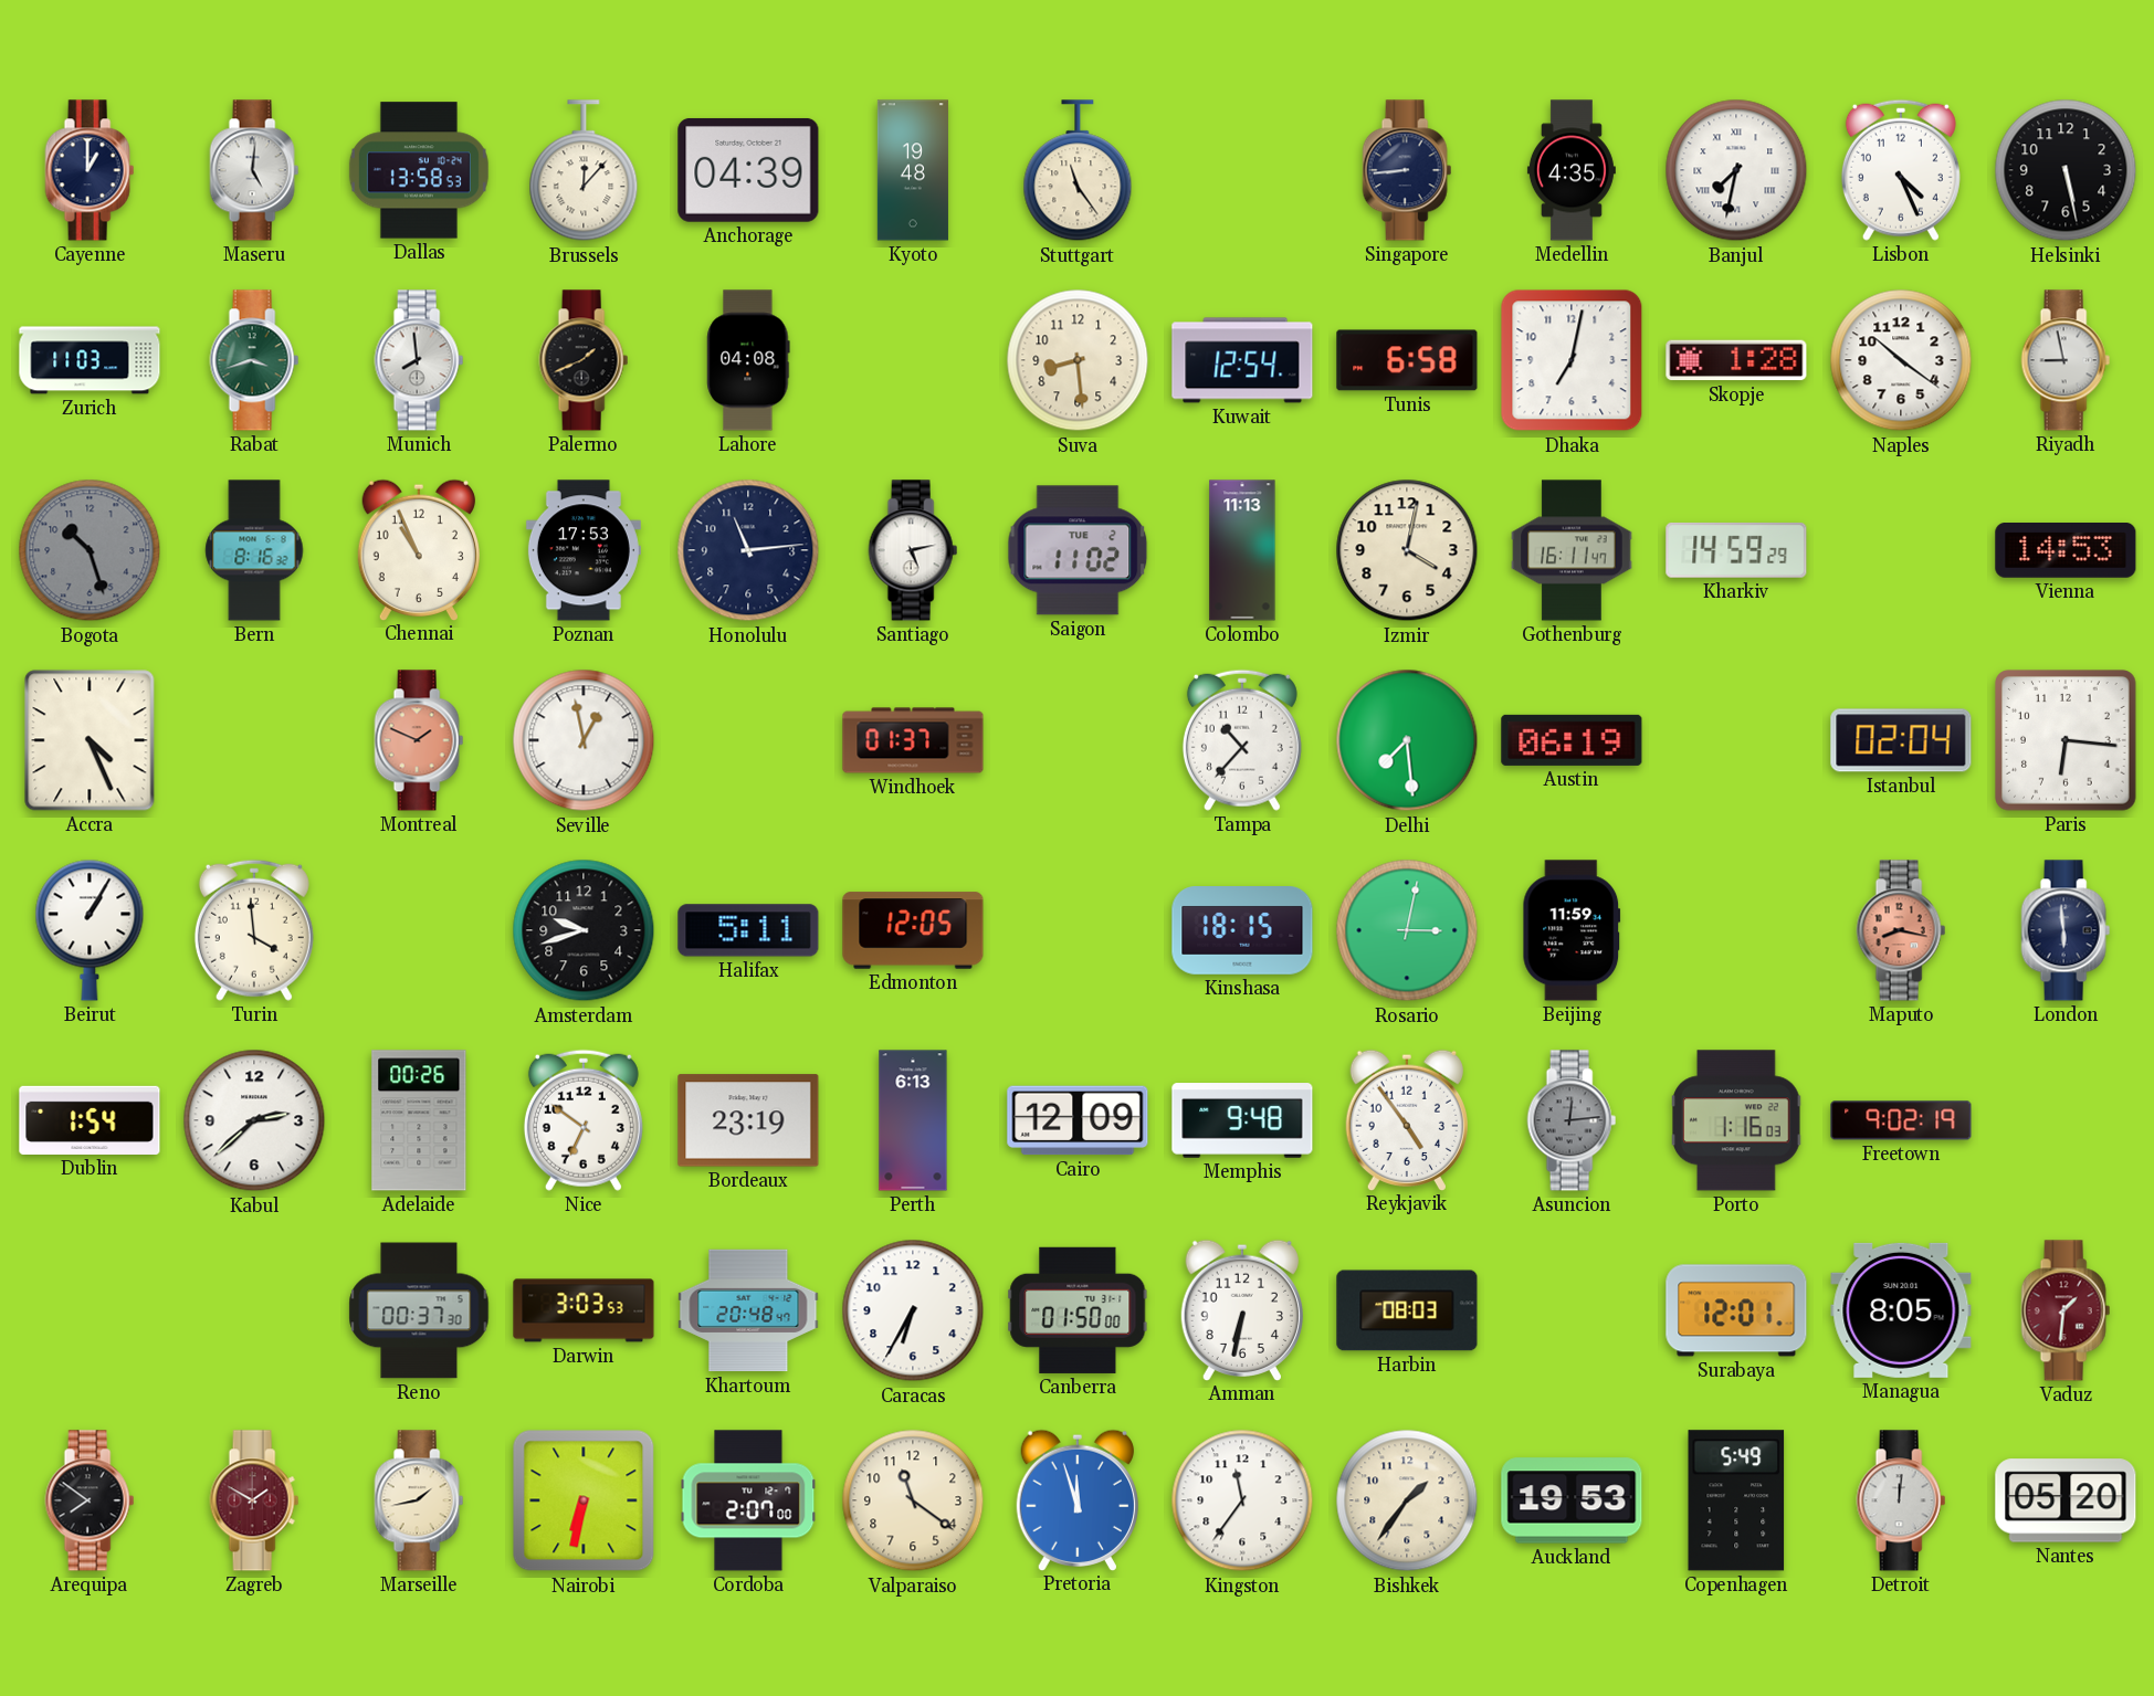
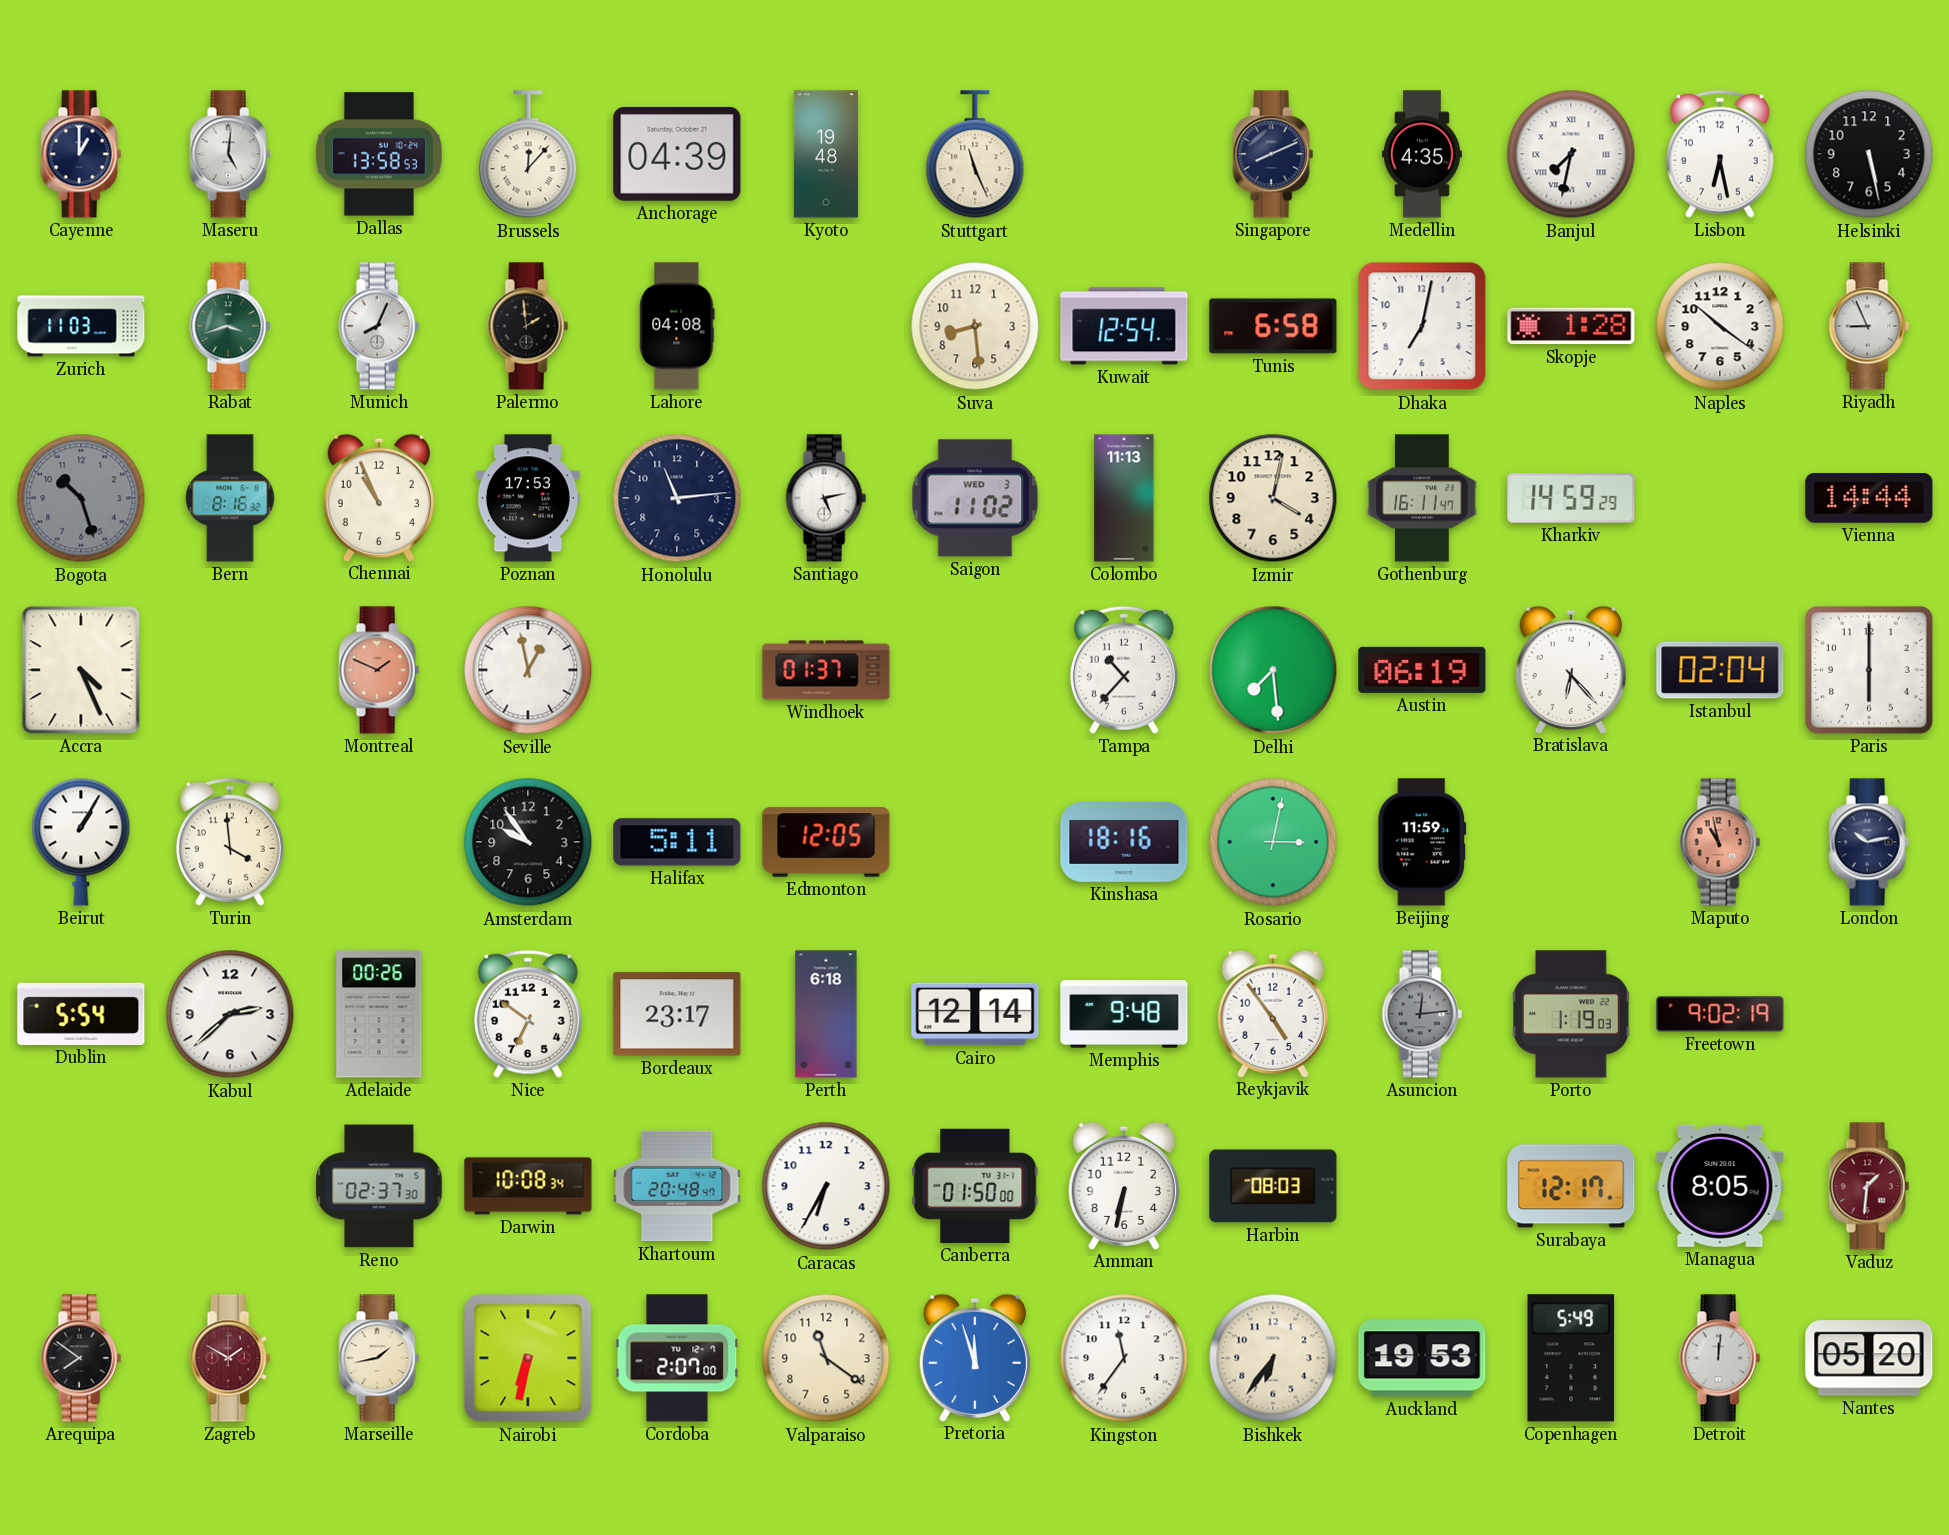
Stuttgart: 11:24 -> 11:26 (975, 155)
Singapore: 8:44 -> 8:11 (1273, 154)
Lisbon: 4:26 -> 6:28 (1720, 154)
Munich: 7:59 -> 8:04 (379, 326)
Palermo: 1:41 -> 1:59 (528, 326)
Riyadh: 8:58 -> 8:56 (1869, 326)
Saigon date: TUE 2 -> WED 3 (975, 498)
Vienna: 14:53 -> 14:44 (1869, 499)
Bratislava: none -> 6:23 (1570, 669)
Paris: 6:16 -> 6:00 (1869, 670)
Amsterdam: 9:42 -> 9:54 (528, 842)
Kinshasa: 18:15 -> 18:16 (1124, 843)
Maputo: 8:17 -> 10:58 (1720, 842)
London: 5:59 -> 10:13 (1869, 842)
Dublin: 1:54 -> 5:54 (81, 1014)
Bordeaux: 23:19 -> 23:17 (677, 1014)
Perth: 6:13 -> 6:18 (826, 1014)
Cairo: 12:09 -> 12:14 (975, 1014)
Porto: 1:16 -> 1:19 (1572, 1014)
Reno: 00:37 -> 02:37 (379, 1186)
Darwin: 3:03 -> 10:08 (528, 1186)
Surabaya: 12:01 -> 12:17 (1571, 1186)
Bishkek: 1:36 -> 6:36 (1273, 1358)
